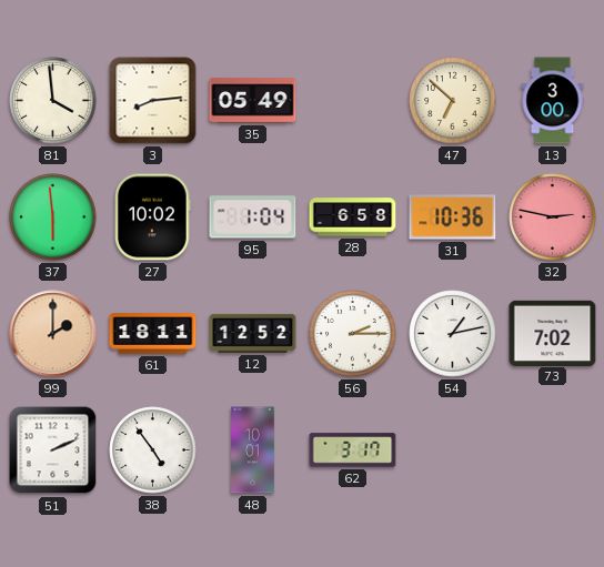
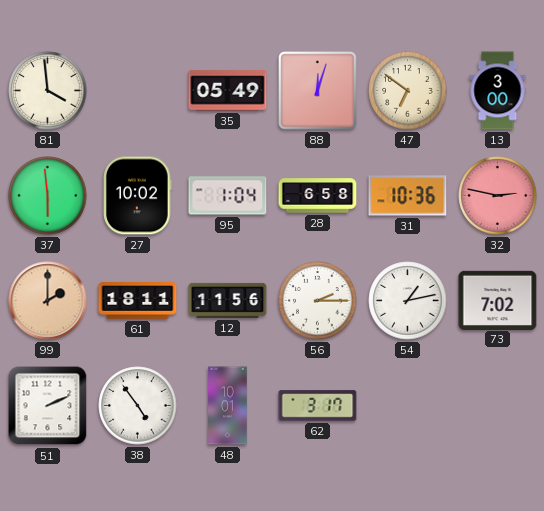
3: 8:14 -> none (153, 101)
88: none -> 12:03 (318, 91)
47: 6:52 -> 6:51 (408, 91)
12: 12:52 -> 11:56 (228, 300)
